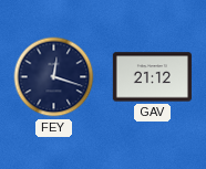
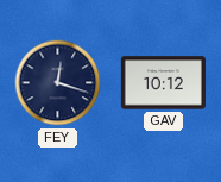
GAV: 21:12 -> 10:12 (163, 83)
